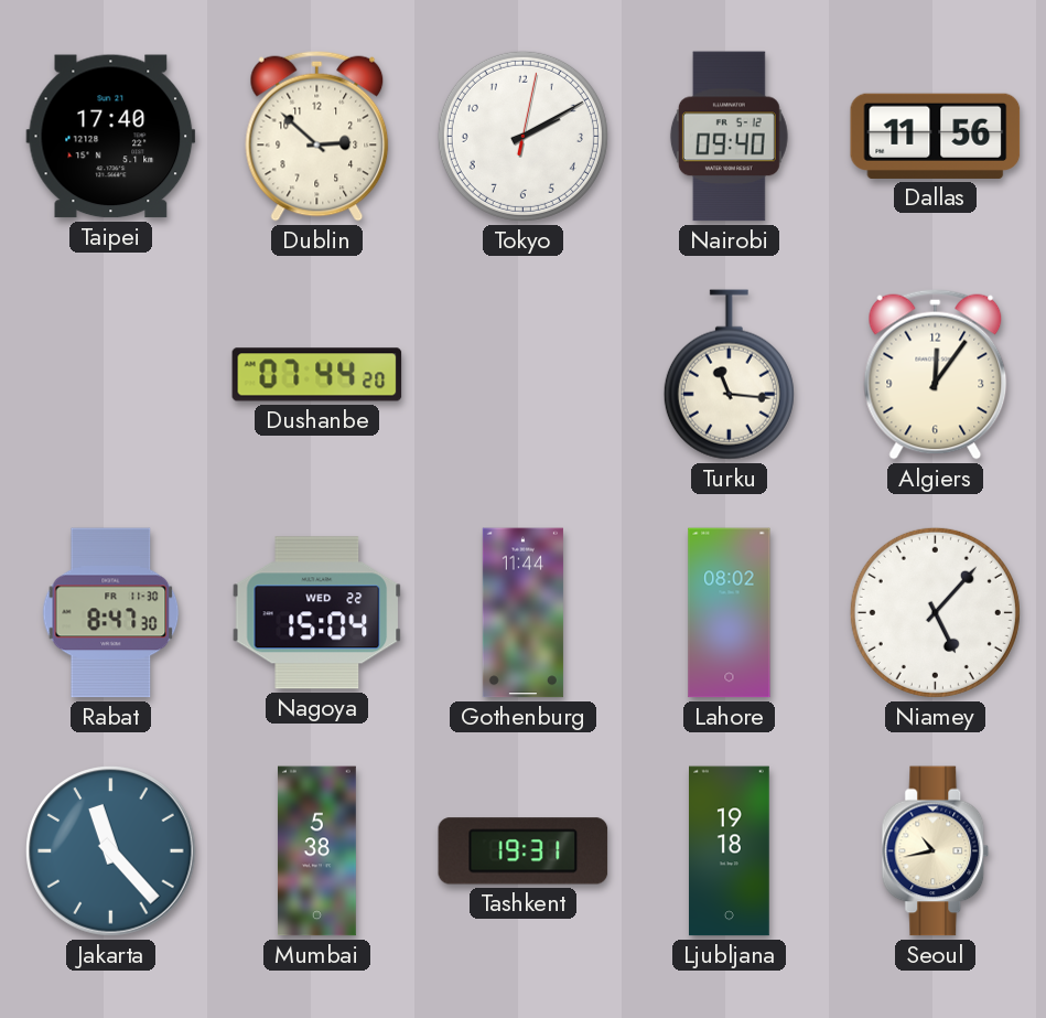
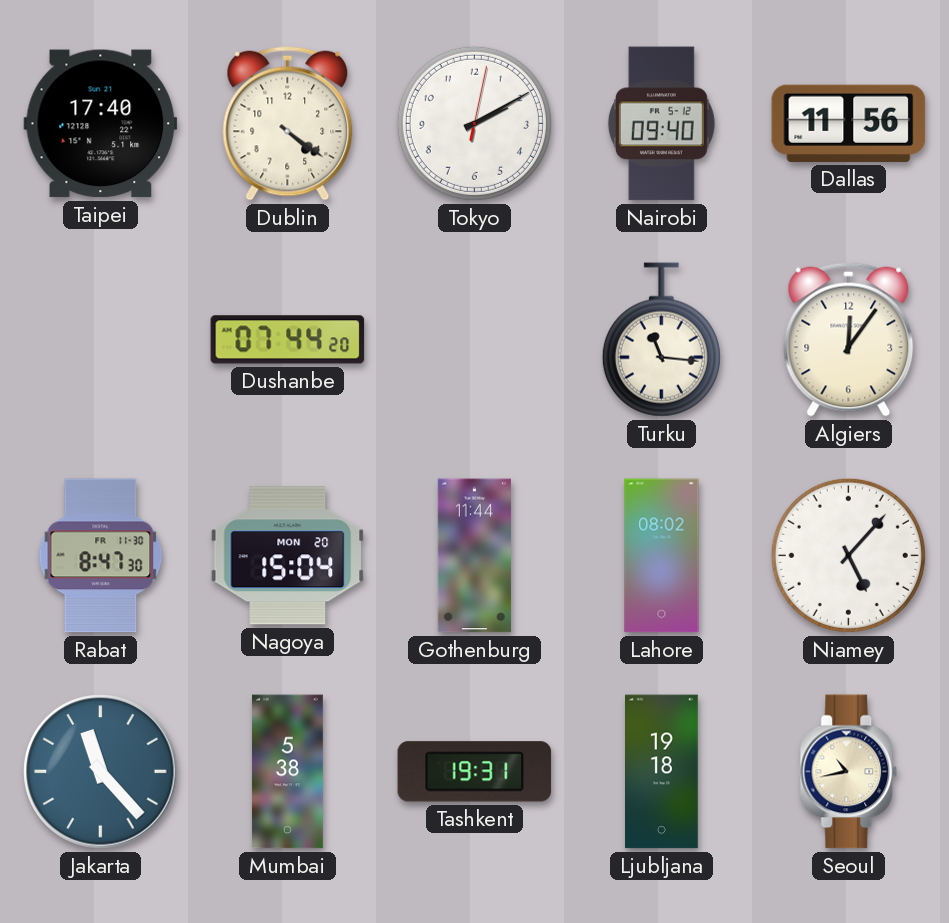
Dublin: 2:52 -> 4:21 (288, 123)
Nagoya date: WED 22 -> MON 20 (288, 556)
